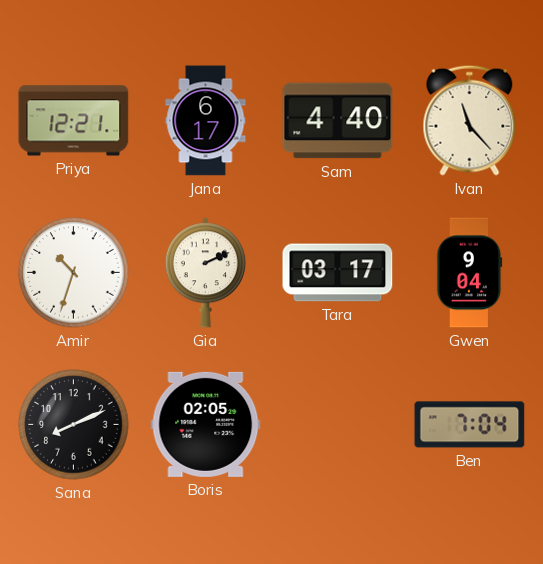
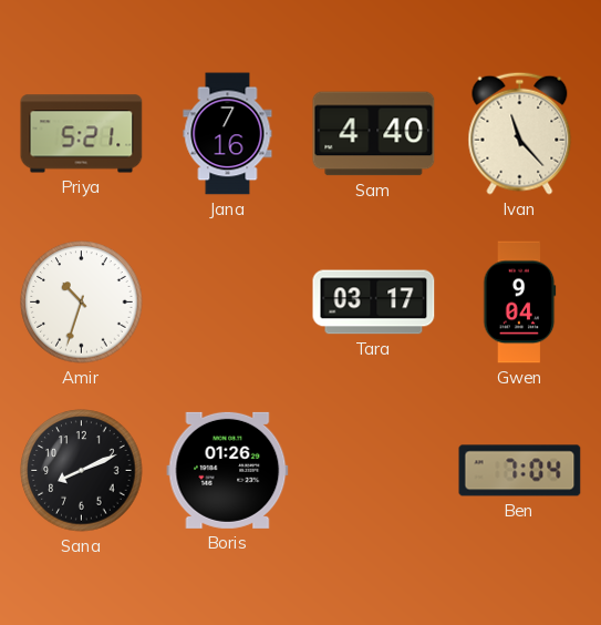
Priya: 12:21 -> 5:21 (82, 134)
Jana: 6:17 -> 7:16 (228, 134)
Gia: 2:11 -> none (205, 273)
Boris: 02:05 -> 01:26 (228, 470)
